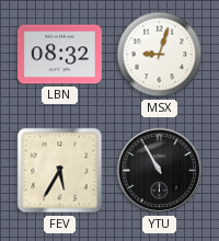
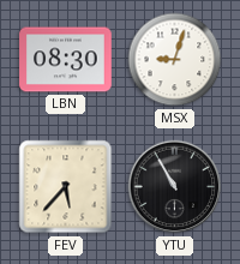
LBN: 08:32 -> 08:30 (66, 60)
FEV: 5:35 -> 5:37 (66, 187)
